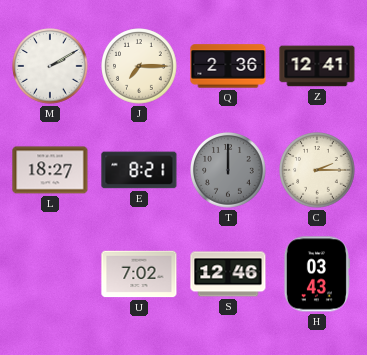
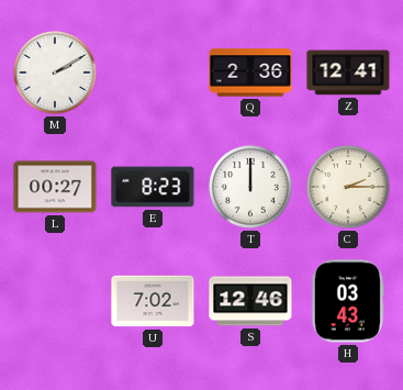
J: 7:15 -> none (139, 66)
L: 18:27 -> 00:27 (55, 187)
E: 8:21 -> 8:23 (153, 187)
T dial: grey -> white (250, 187)
